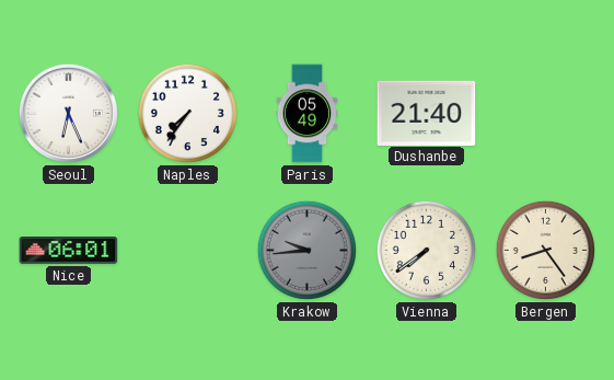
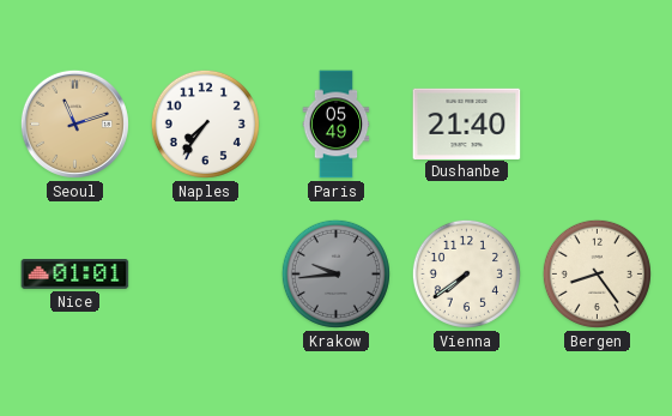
Seoul: 6:26 -> 11:12 (74, 123)
Seoul dial: white -> champagne (74, 123)
Nice: 06:01 -> 01:01 (75, 275)
